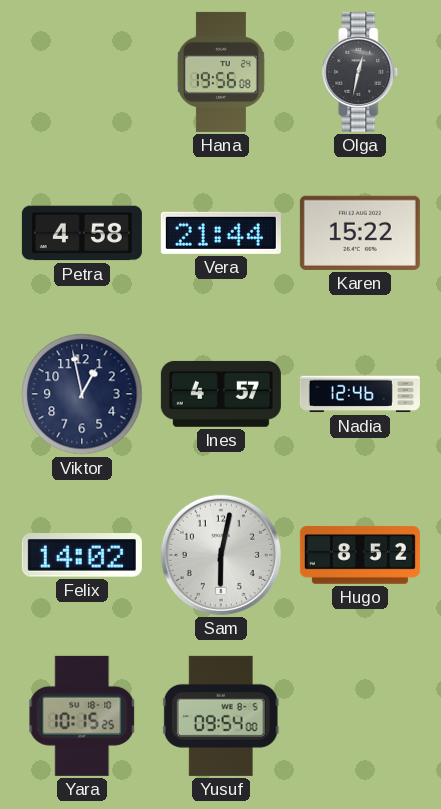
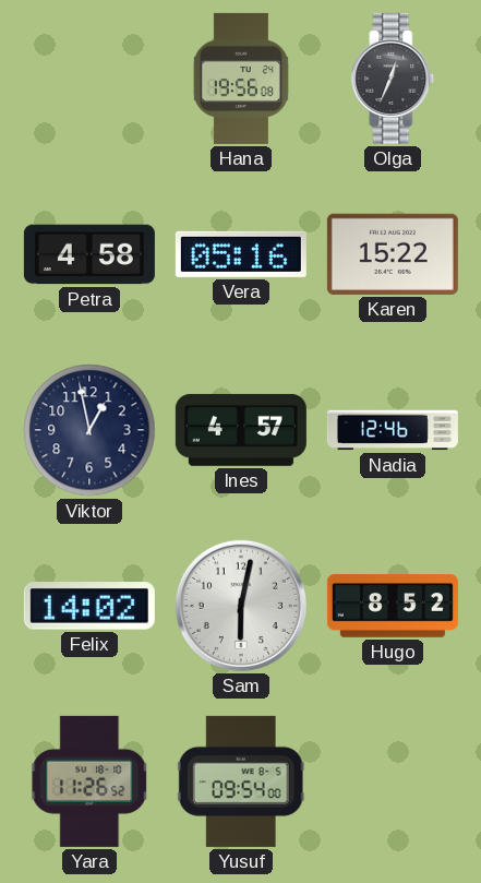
Olga: 12:32 -> 12:34 (393, 79)
Vera: 21:44 -> 05:16 (241, 254)
Yara: 10:15 -> 11:26 (89, 781)
